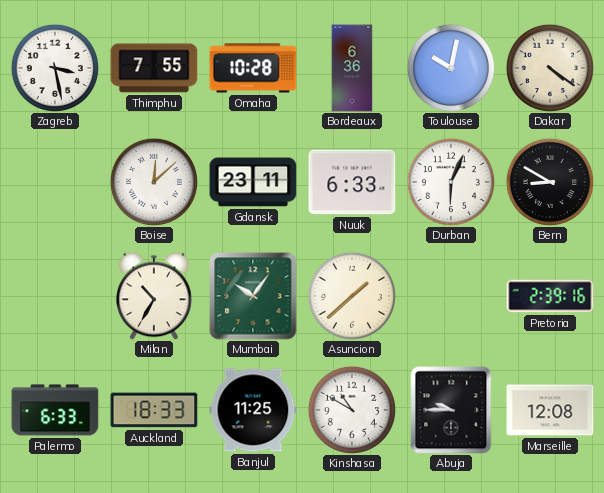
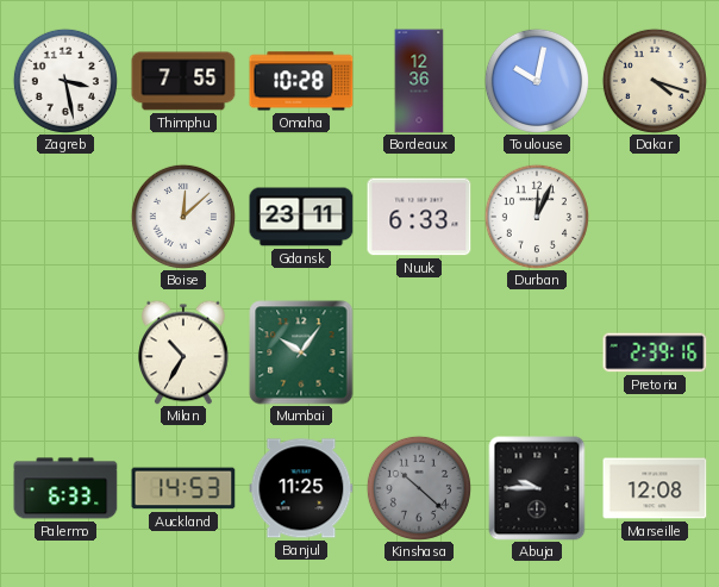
Bordeaux: 6:36 -> 12:36 (419, 81)
Dakar: 4:21 -> 4:18 (655, 81)
Durban: 6:04 -> 12:04 (537, 217)
Bern: 8:50 -> none (550, 182)
Asuncion: 1:38 -> none (352, 296)
Auckland: 18:33 -> 14:53 (183, 488)
Kinshasa: 10:50 -> 10:22 (419, 488)
Kinshasa dial: white -> grey (419, 488)
